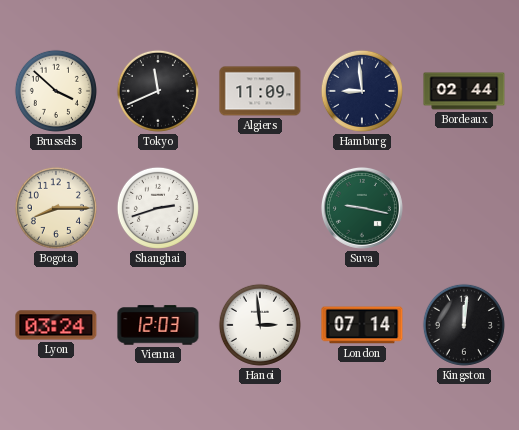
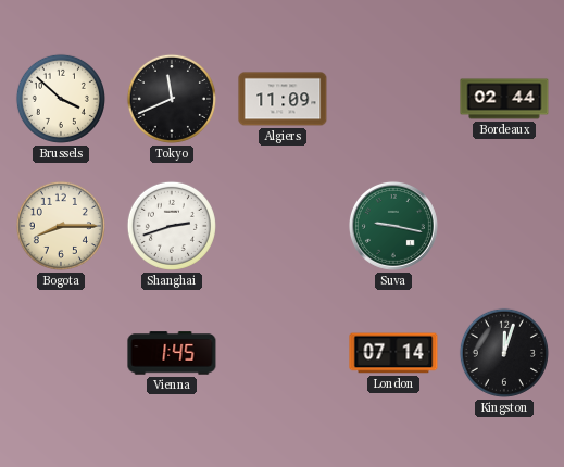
Hamburg: 8:59 -> none (362, 91)
Lyon: 03:24 -> none (56, 325)
Vienna: 12:03 -> 1:45 (172, 353)
Hanoi: 2:59 -> none (260, 325)
Kingston: 12:01 -> 12:03 (504, 353)
